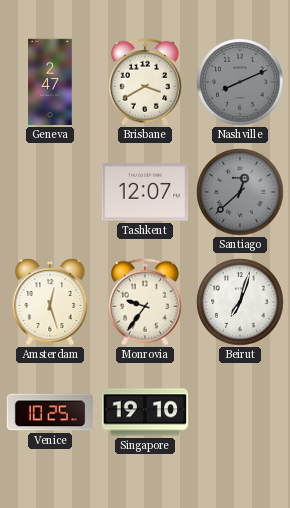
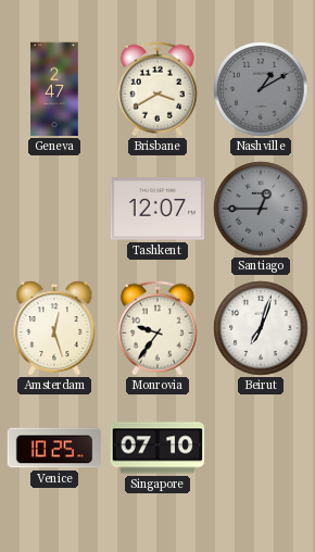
Nashville: 8:11 -> 1:10 (261, 89)
Santiago: 12:38 -> 12:45 (261, 209)
Singapore: 19:10 -> 07:10 (157, 448)
